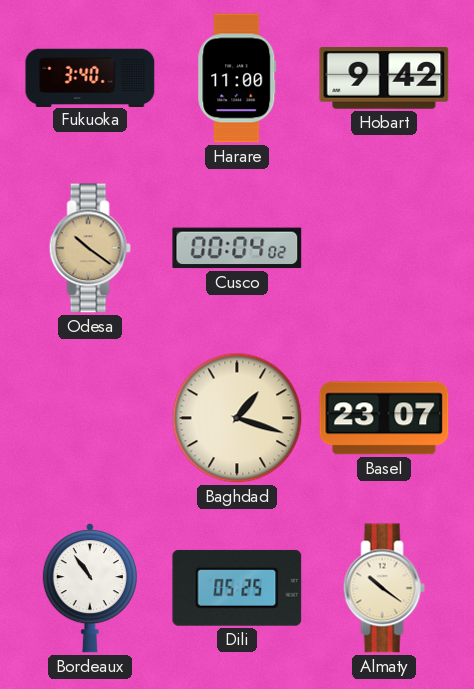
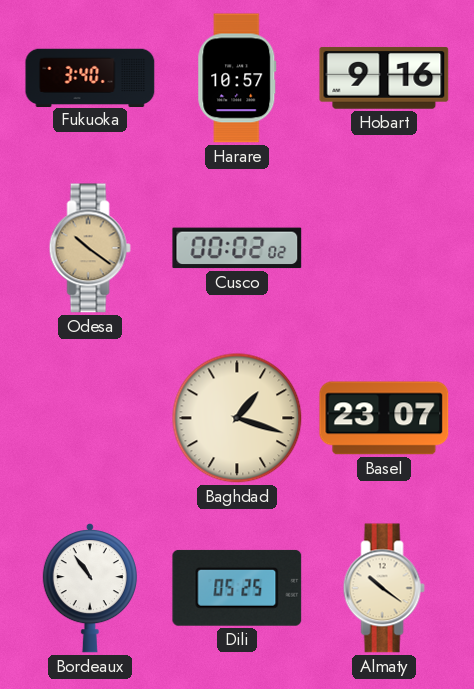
Harare: 11:00 -> 10:57 (237, 78)
Hobart: 9:42 -> 9:16 (384, 78)
Cusco: 00:04 -> 00:02 (237, 248)
